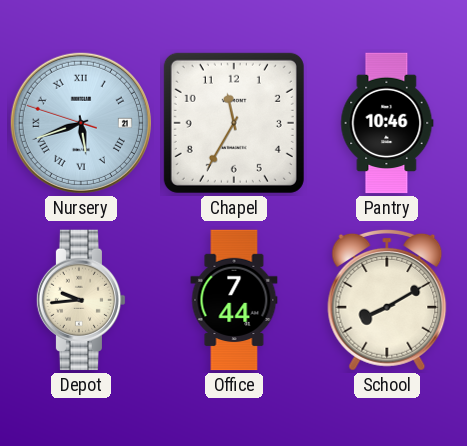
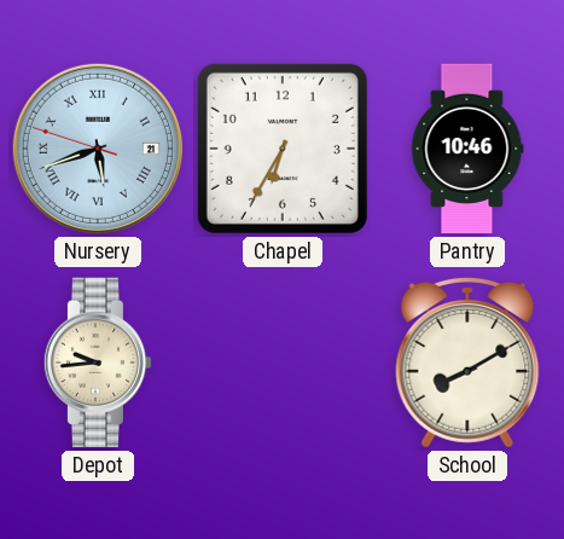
Chapel: 11:35 -> 6:35 (283, 149)
Office: 7:44 -> none (234, 300)
